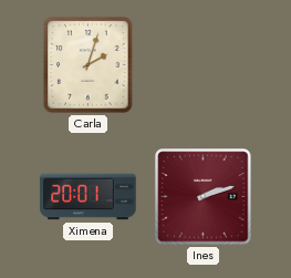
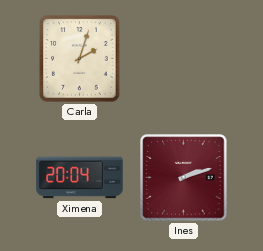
Ximena: 20:01 -> 20:04 (80, 178)
